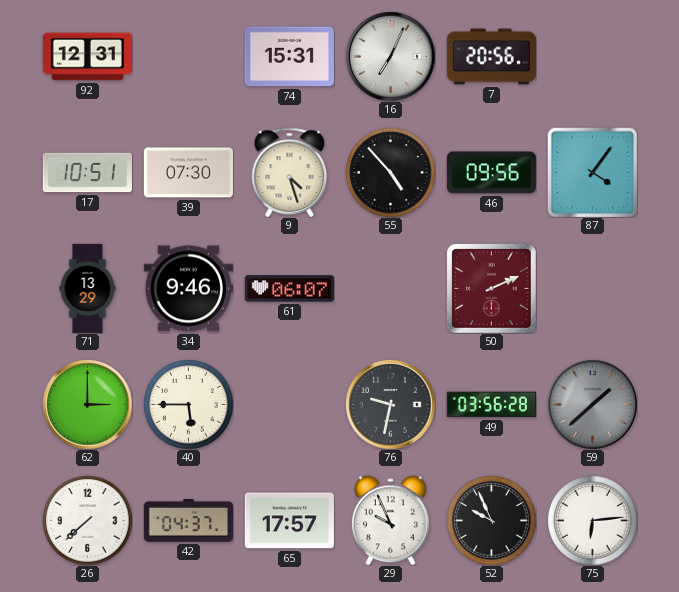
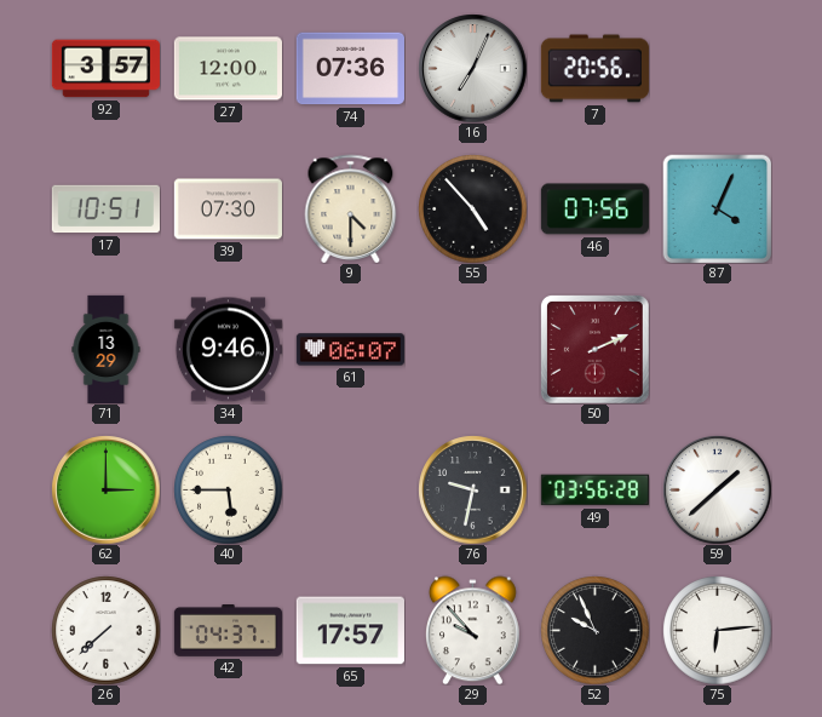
92: 12:31 -> 3:57 (105, 69)
27: none -> 12:00 (228, 69)
74: 15:31 -> 07:36 (350, 69)
9: 4:27 -> 4:30 (351, 208)
46: 09:56 -> 07:56 (594, 210)
87: 4:06 -> 4:04 (717, 208)
59 dial: grey -> white (717, 489)
29: 9:56 -> 9:53 (473, 630)
